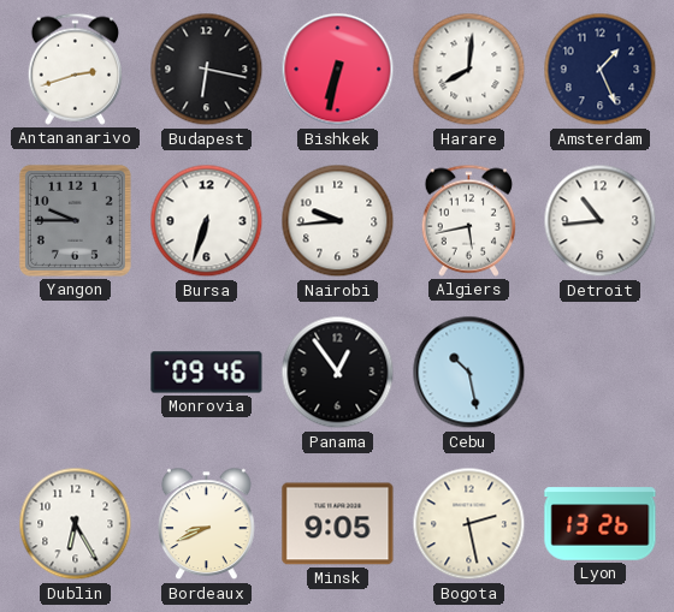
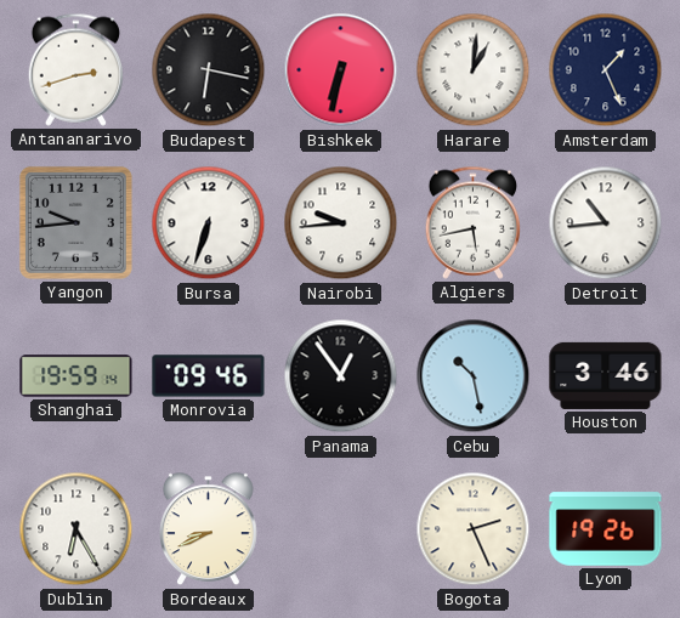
Harare: 8:01 -> 1:01 (474, 70)
Yangon: 9:45 -> 9:44 (75, 222)
Shanghai: none -> 19:59 (76, 376)
Houston: none -> 3:46 (606, 375)
Minsk: 9:05 -> none (338, 524)
Bogota: 2:28 -> 2:26 (474, 529)
Lyon: 13:26 -> 19:26 (606, 529)
